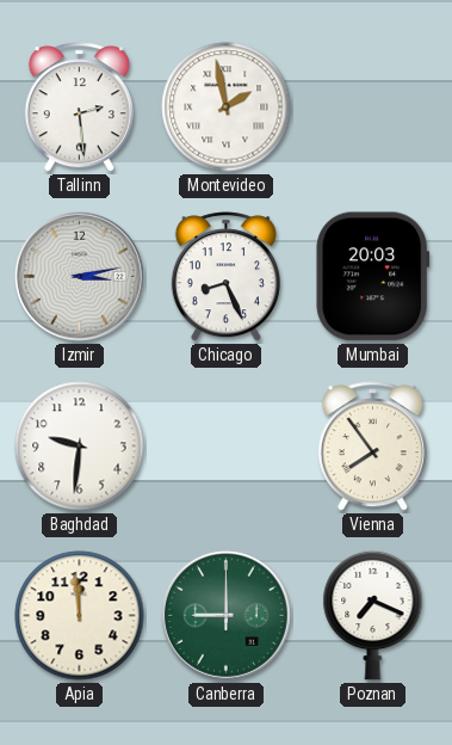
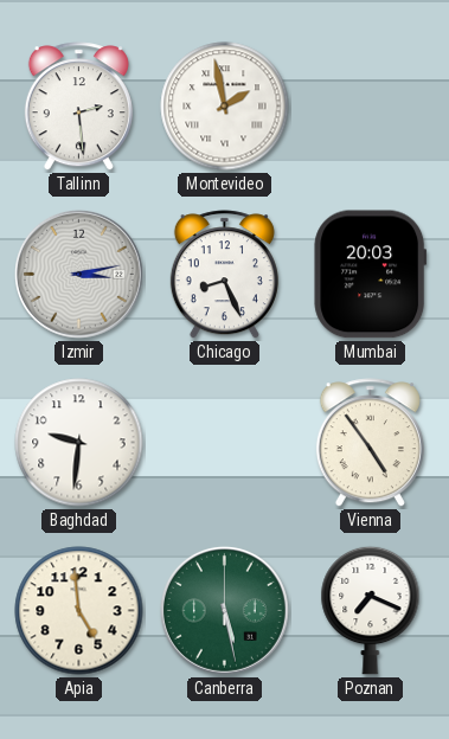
Vienna: 7:54 -> 4:54 (370, 443)
Apia: 11:59 -> 4:59 (79, 611)
Canberra: 9:00 -> 5:28 (224, 610)
